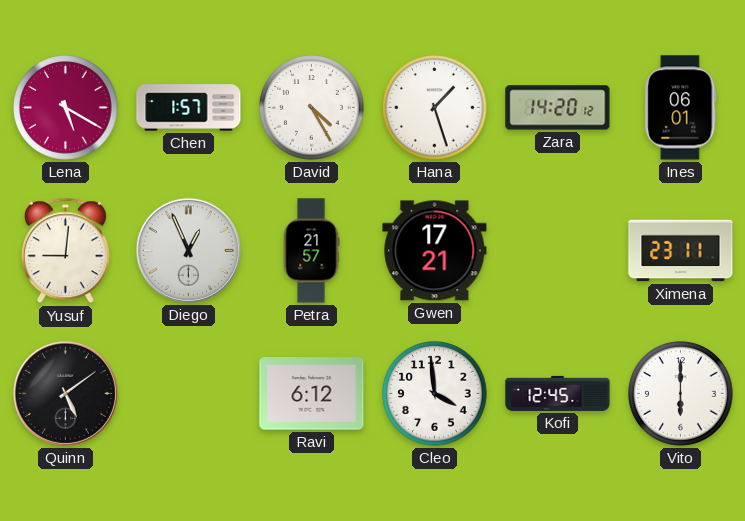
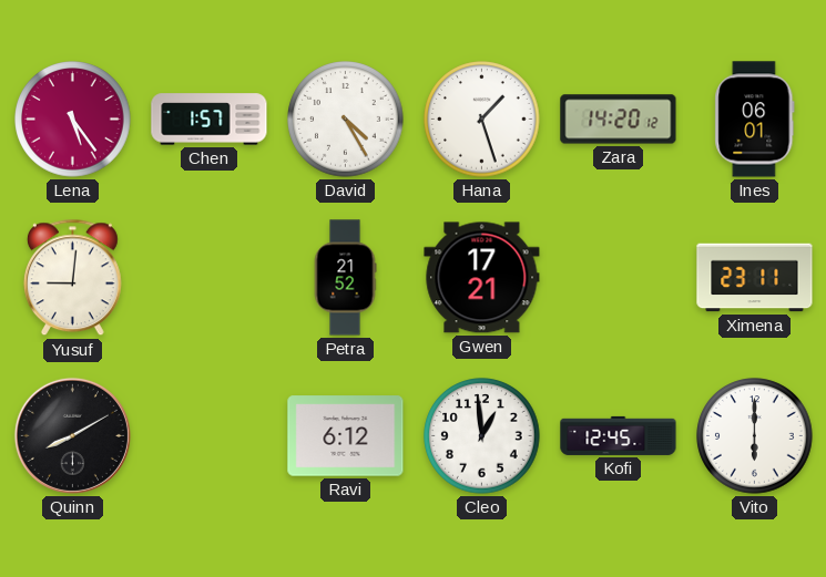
Lena: 5:20 -> 5:24 (73, 120)
Diego: 12:56 -> none (188, 250)
Petra: 21:57 -> 21:52 (345, 278)
Quinn: 5:09 -> 8:10 (72, 435)
Cleo: 3:59 -> 12:59 (482, 436)
